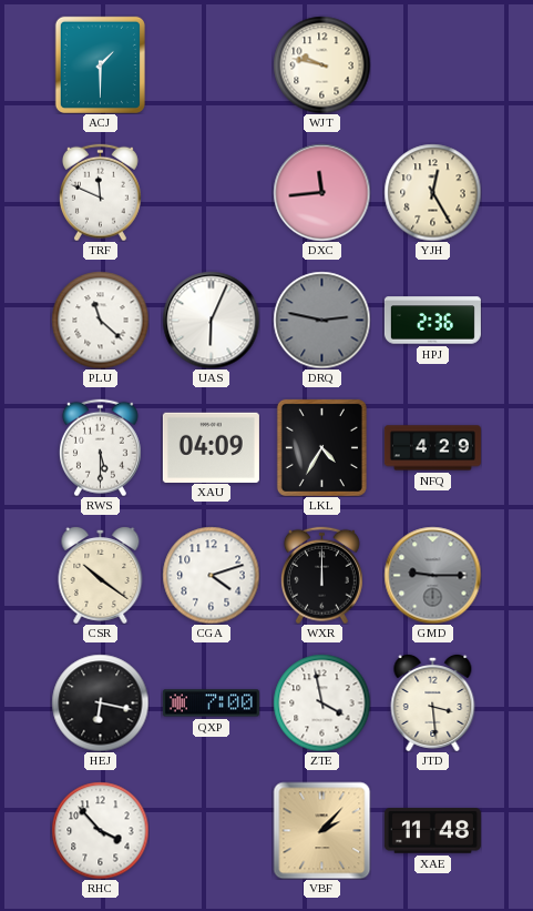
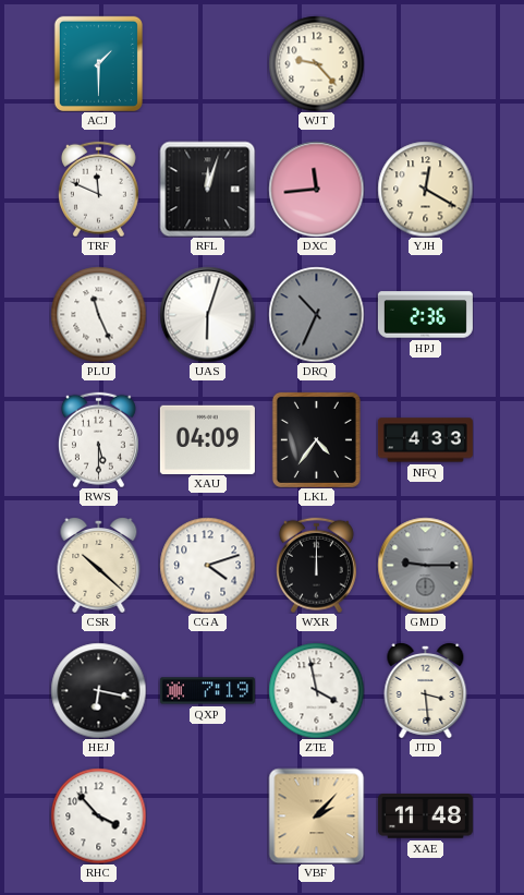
WJT: 9:47 -> 9:23 (316, 63)
RFL: none -> 12:03 (207, 189)
YJH: 12:25 -> 12:20 (425, 189)
PLU: 11:22 -> 11:26 (98, 314)
UAS: 6:04 -> 6:03 (207, 314)
DRQ: 2:47 -> 10:34 (316, 314)
LKL: 4:35 -> 4:36 (316, 439)
NFQ: 4:29 -> 4:33 (425, 440)
CSR: 10:21 -> 10:22 (99, 565)
QXP: 7:00 -> 7:19 (207, 691)
